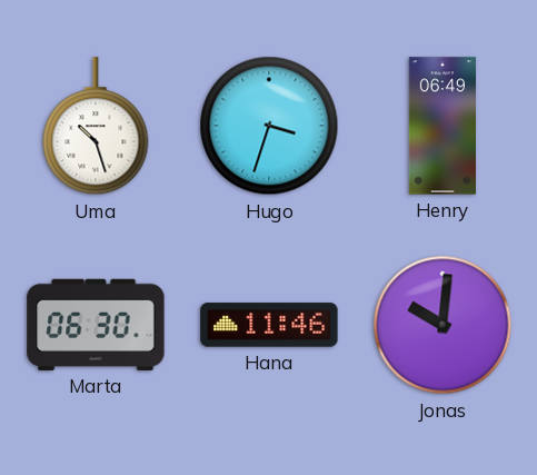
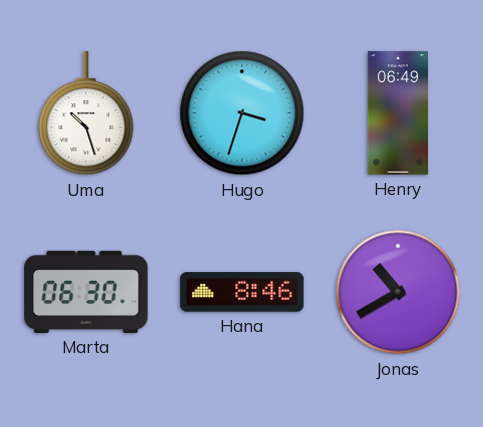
Hana: 11:46 -> 8:46 (242, 292)
Jonas: 10:01 -> 10:40 (398, 292)
